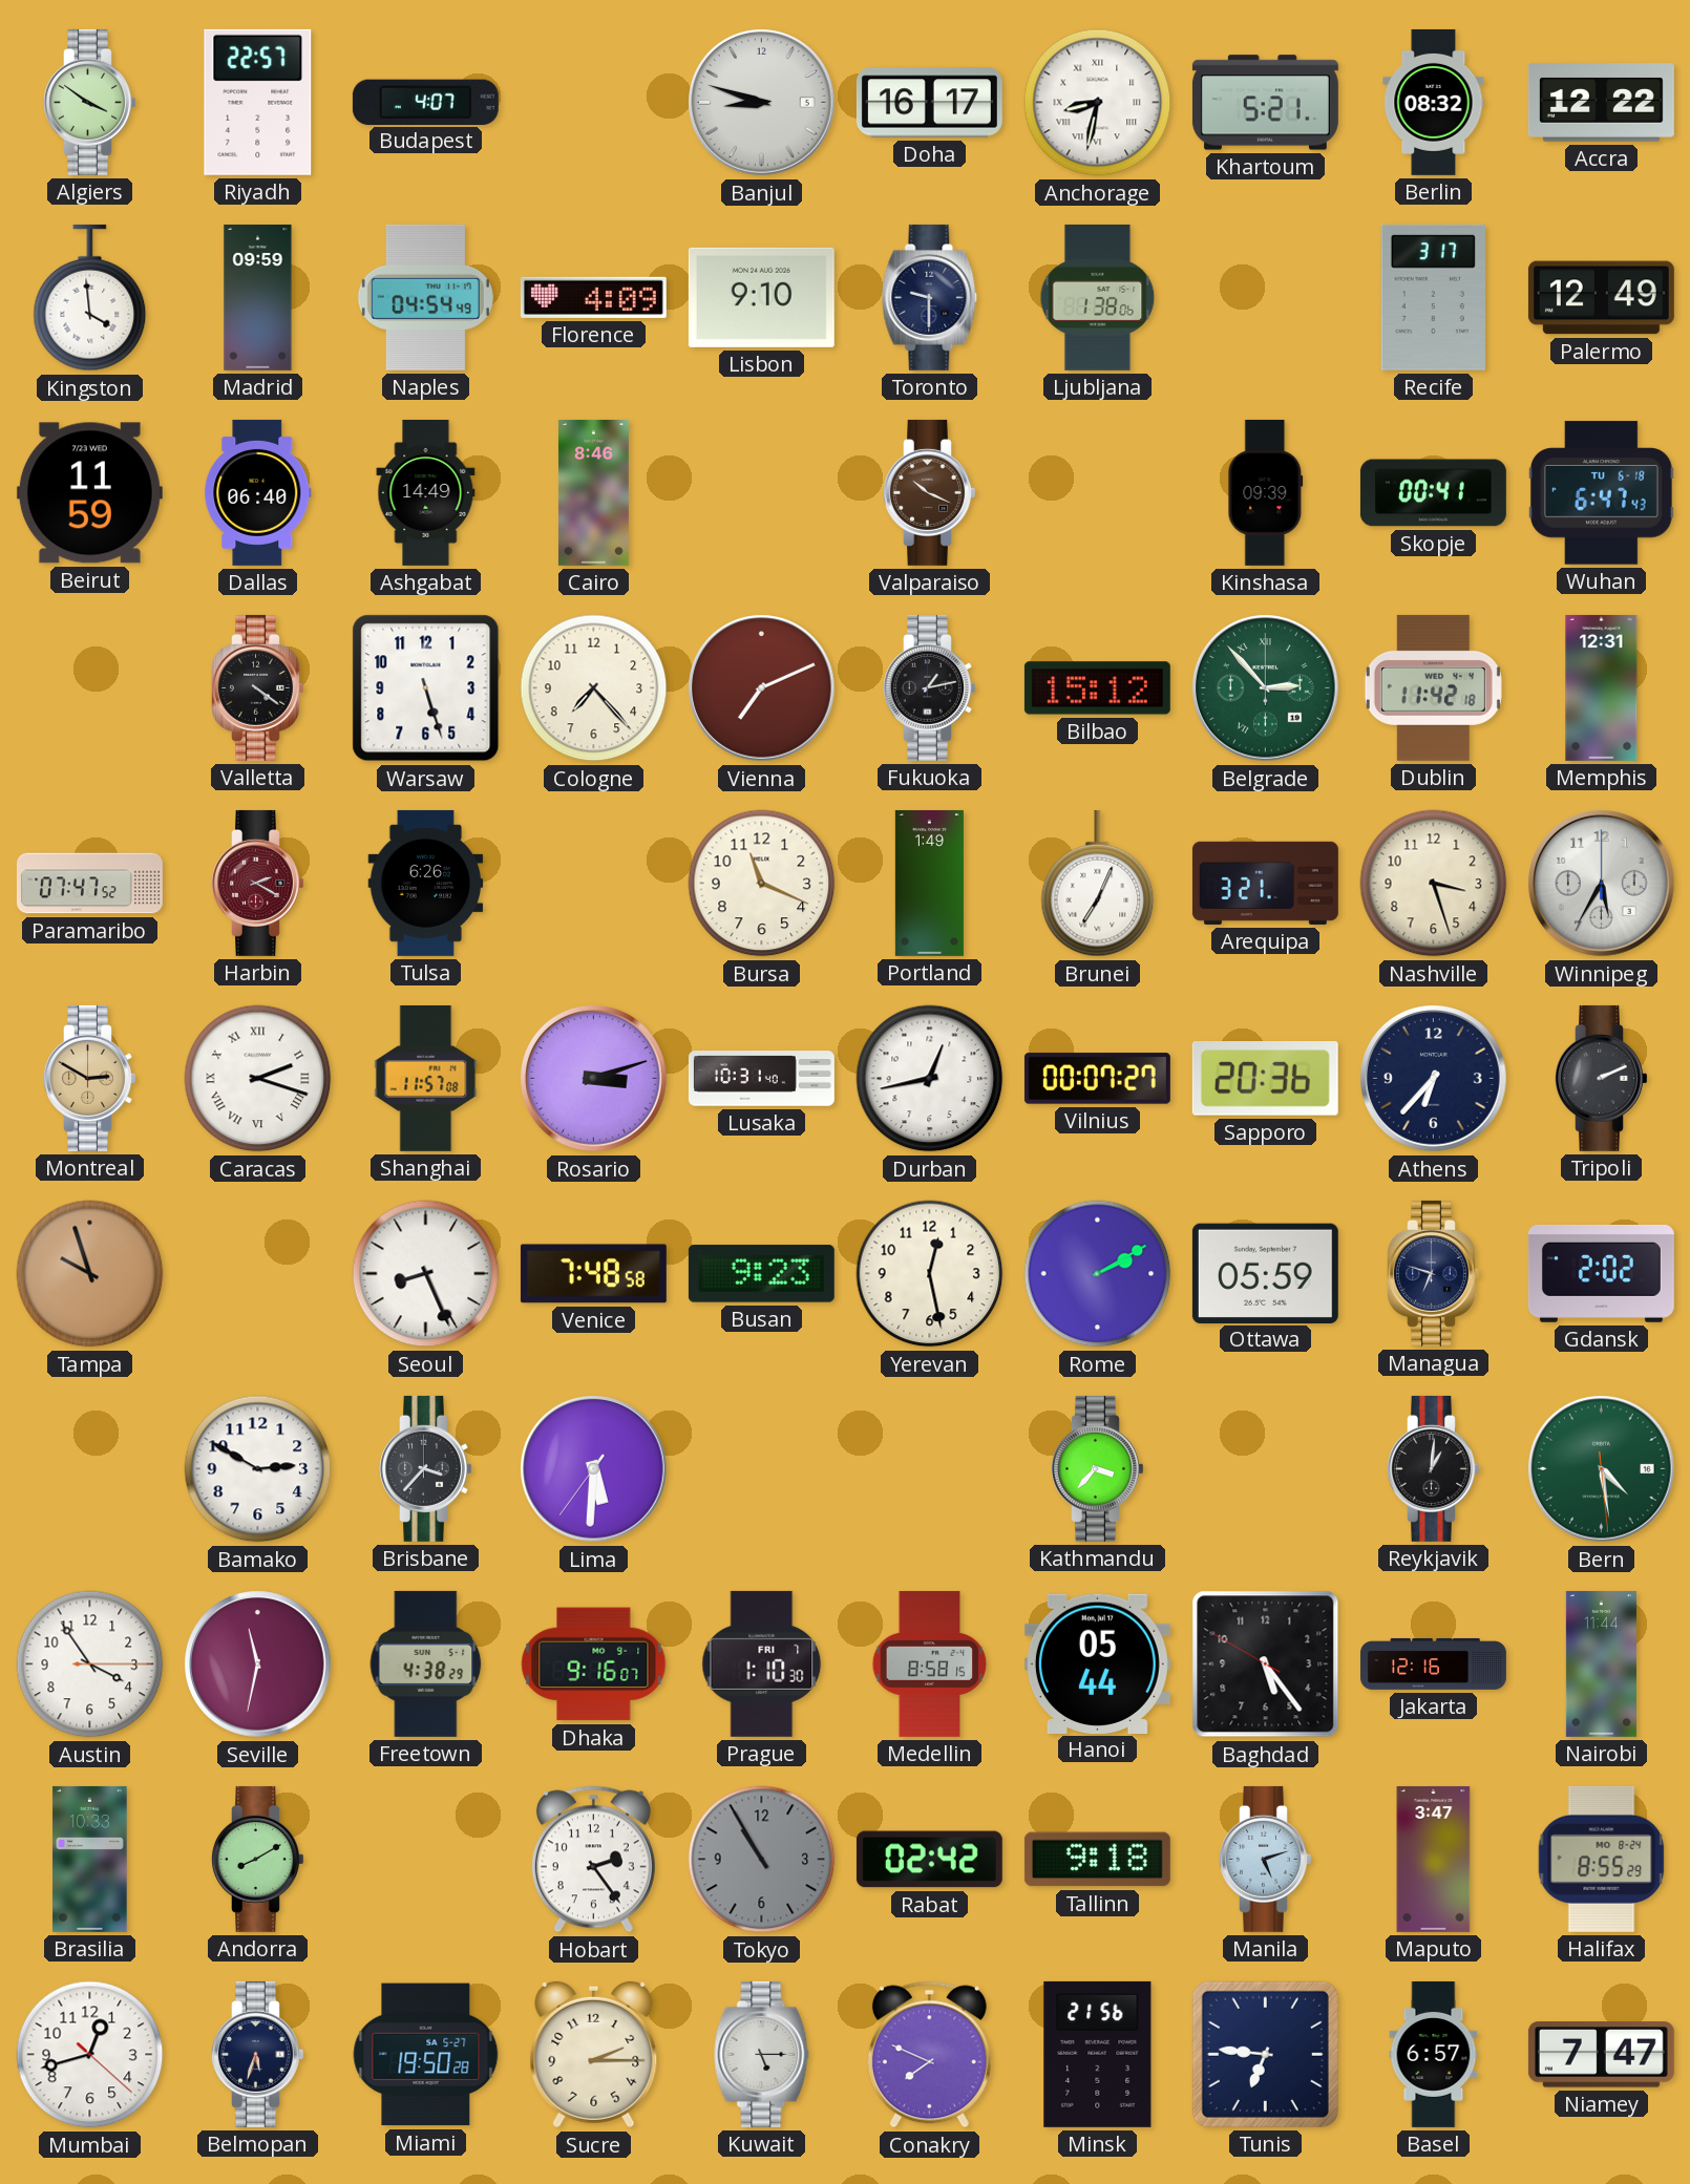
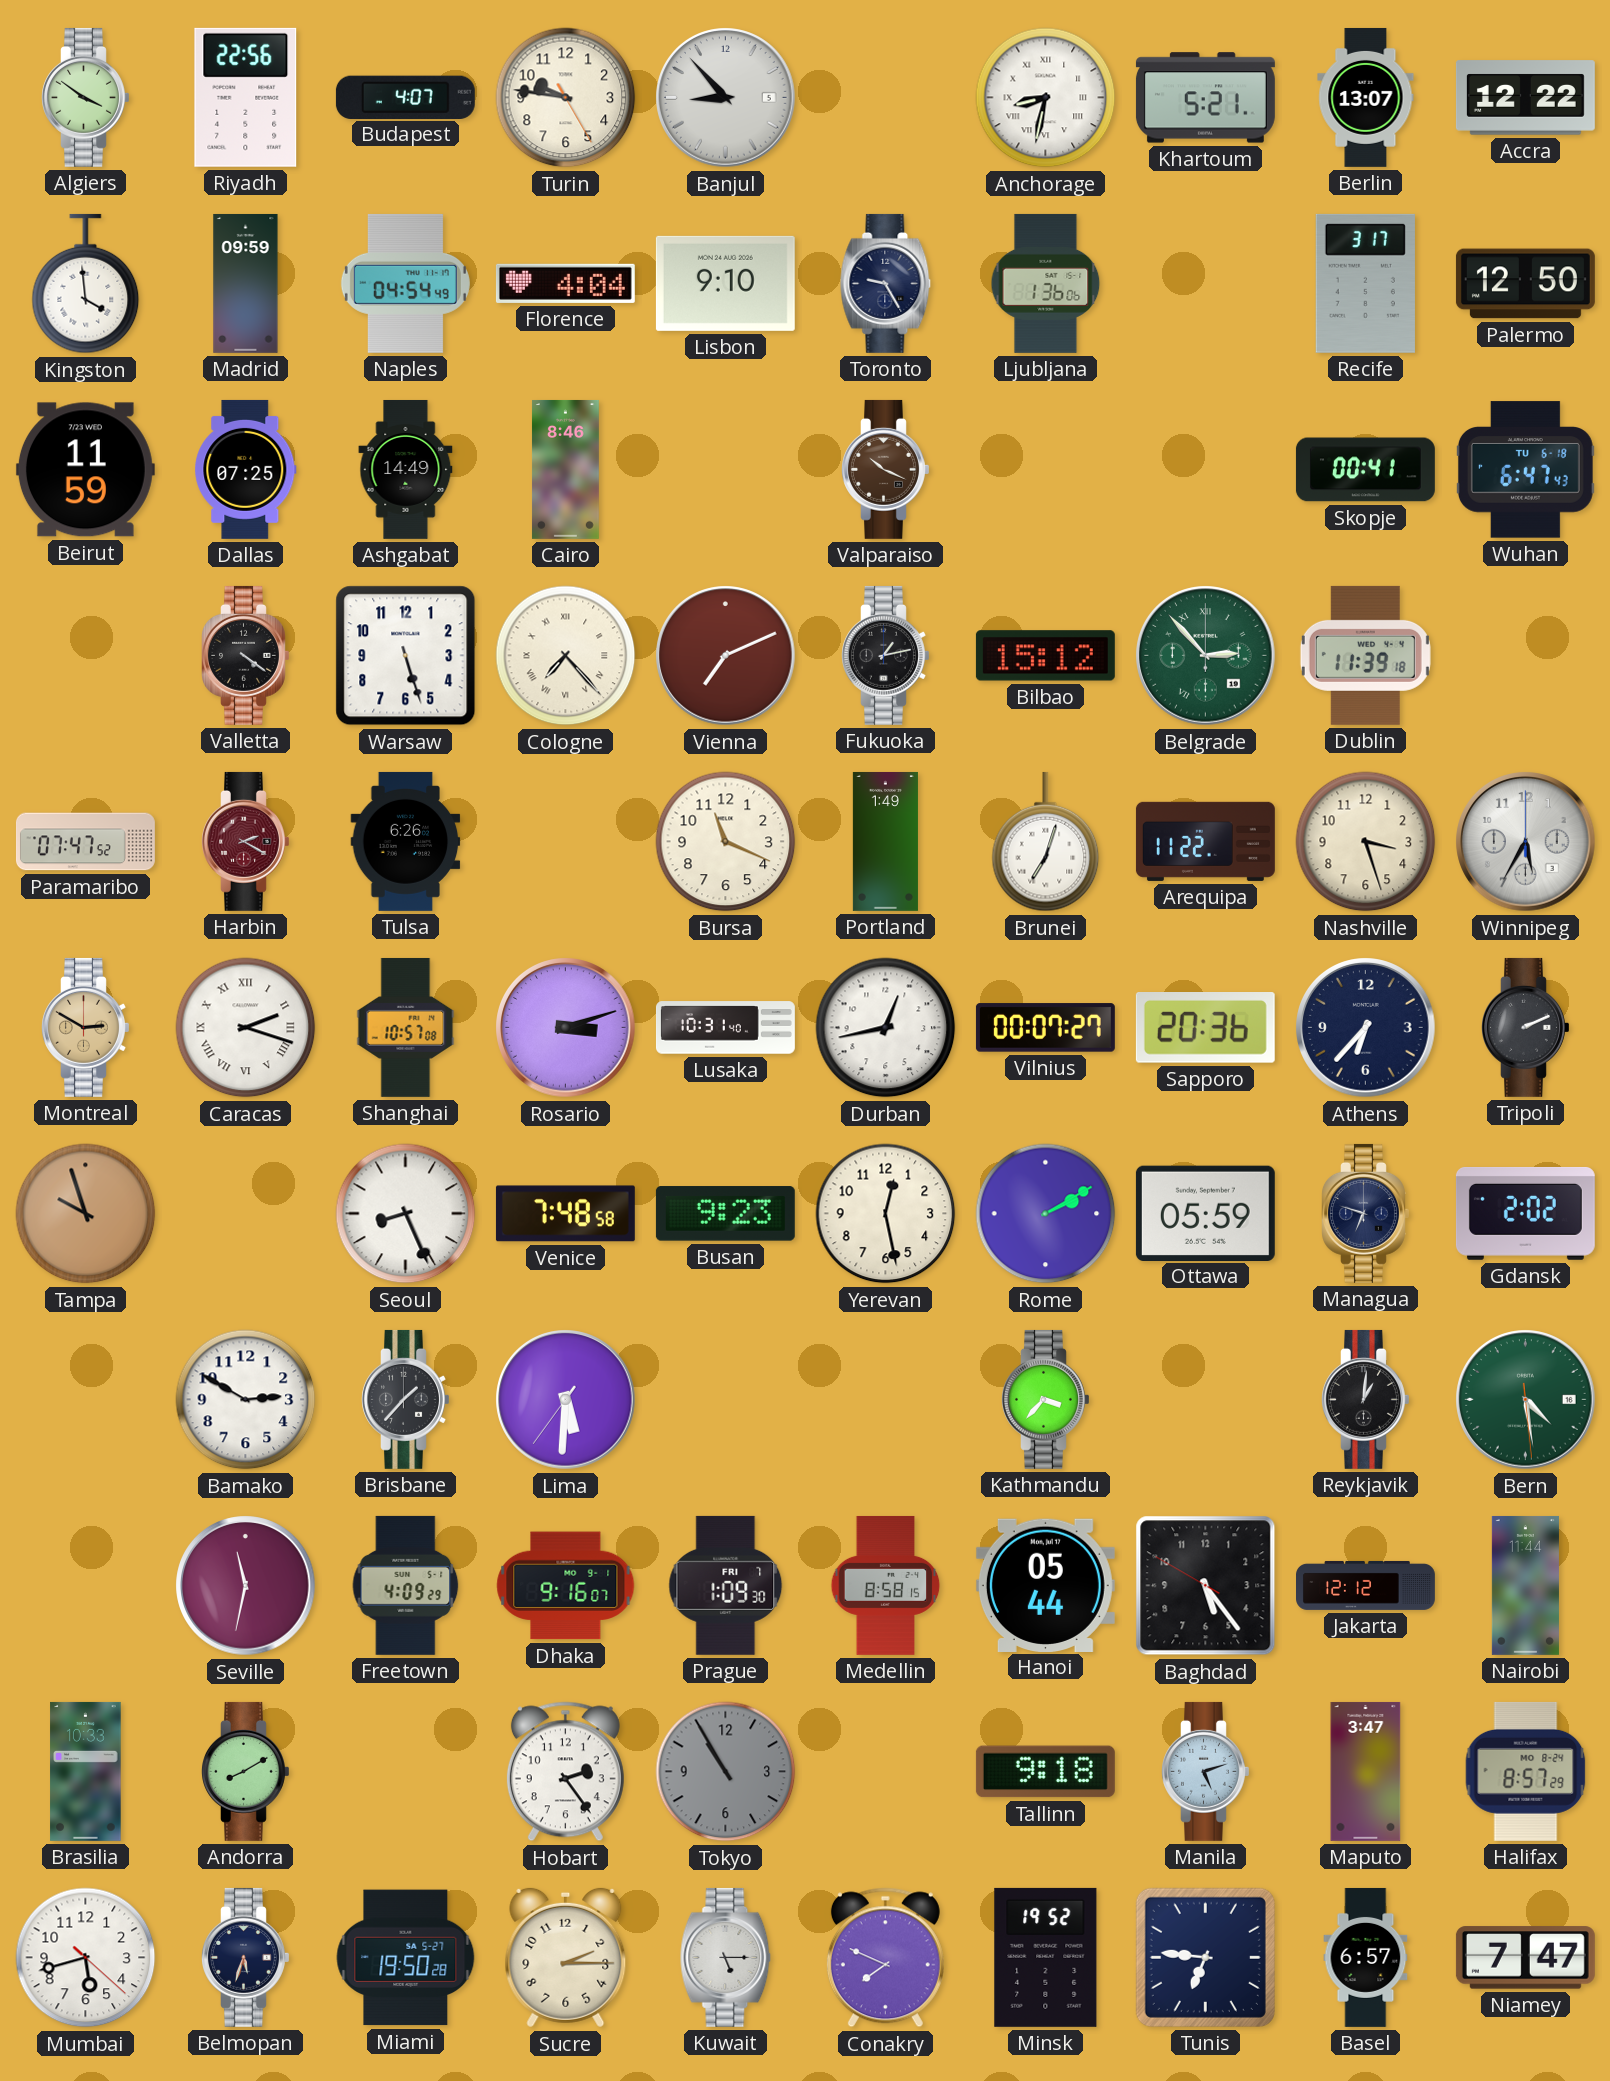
Riyadh: 22:57 -> 22:56 (246, 97)
Turin: none -> 9:46 (566, 98)
Banjul: 8:48 -> 8:53 (726, 98)
Doha: 16:17 -> none (929, 103)
Berlin: 08:32 -> 13:07 (1366, 97)
Florence: 4:09 -> 4:04 (565, 283)
Toronto: 9:30 -> 9:25 (886, 283)
Ljubljana: 1:38 -> 1:36 (1046, 283)
Palermo: 12:49 -> 12:50 (1525, 284)
Dallas: 06:40 -> 07:25 (246, 469)
Kinshasa: 09:39 -> none (1266, 492)
Cologne numerals: Arabic -> Roman (566, 656)
Dublin: 11:42 -> 11:39 (1365, 655)
Memphis: 12:31 -> none (1602, 687)
Brunei: 7:04 -> 7:03 (1046, 842)
Arequipa: 3:21 -> 11:22 (1205, 841)
Shanghai: 11:57 -> 10:57 (406, 1027)
Brisbane: 3:37 -> 1:37 (406, 1399)
Austin: 3:54 -> none (90, 1664)
Freetown: 4:38 -> 4:09 (406, 1585)
Prague: 1:10 -> 1:09 (726, 1585)
Jakarta: 12:16 -> 12:12 (1366, 1585)
Rabat: 02:42 -> none (929, 1860)
Halifax: 8:55 -> 8:57 (1526, 1771)
Mumbai: 12:42 -> 5:42 (86, 1958)
Minsk: 21:56 -> 19:52 (1046, 1957)
